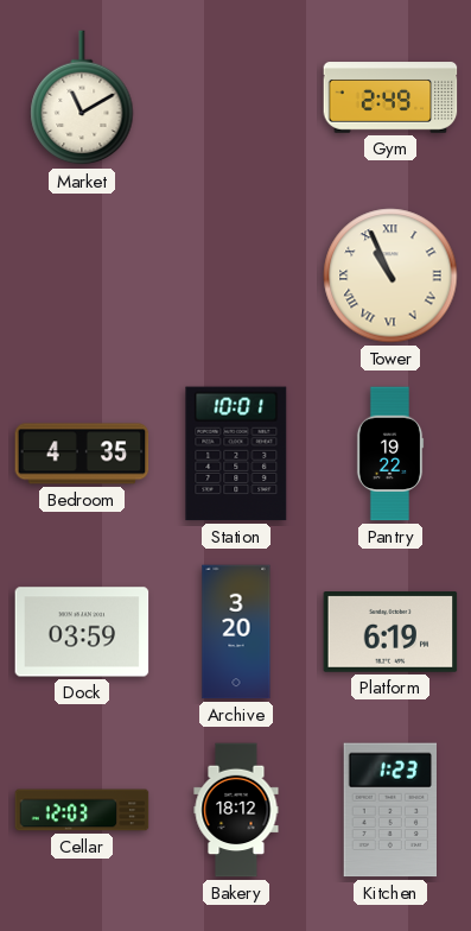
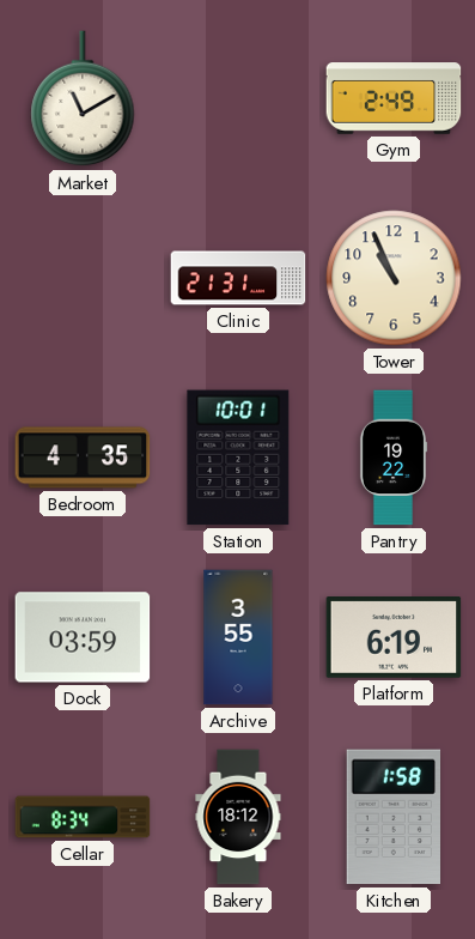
Clinic: none -> 21:31 (238, 278)
Tower numerals: Roman -> Arabic (394, 278)
Archive: 3:20 -> 3:55 (238, 637)
Cellar: 12:03 -> 8:34 (83, 817)
Kitchen: 1:23 -> 1:58 (392, 817)
